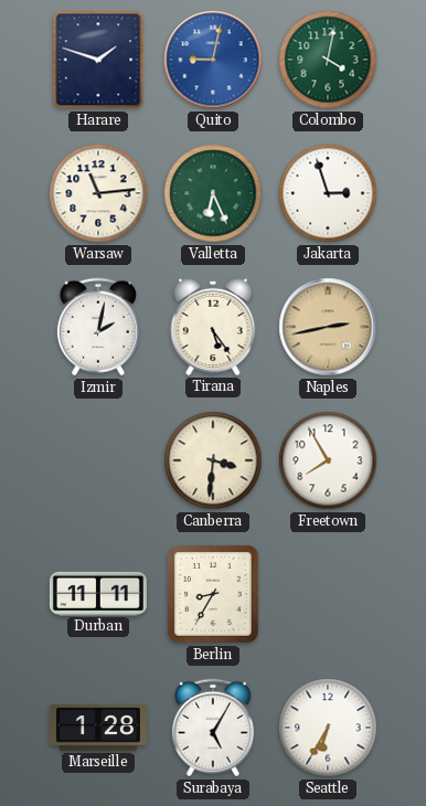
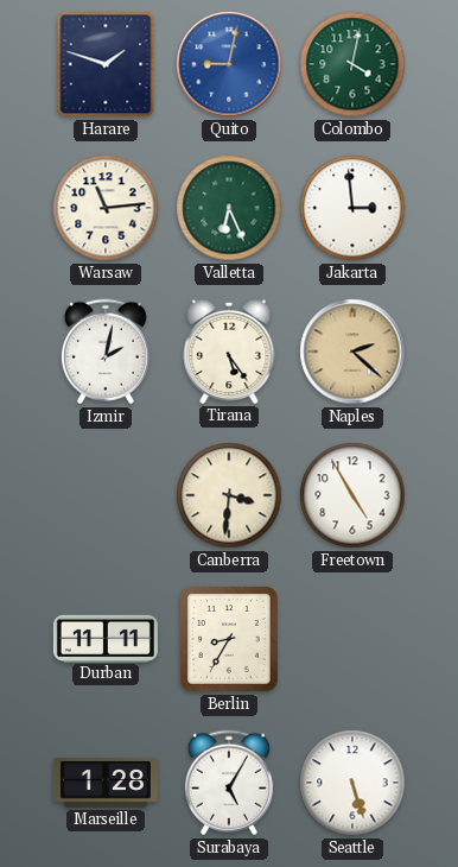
Jakarta: 2:57 -> 2:59 (352, 208)
Naples: 2:43 -> 2:22 (352, 352)
Freetown: 7:55 -> 4:55 (352, 495)
Seattle: 6:35 -> 5:27 (352, 783)
